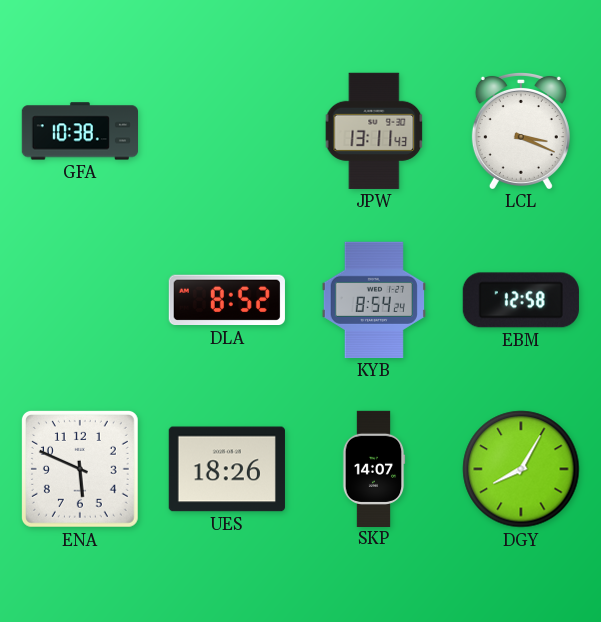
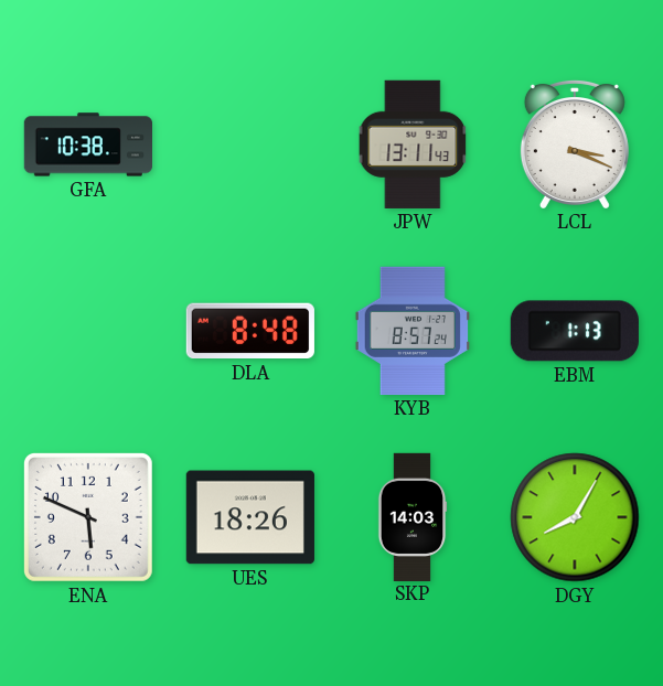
DLA: 8:52 -> 8:48 (250, 331)
KYB: 8:54 -> 8:57 (413, 331)
EBM: 12:58 -> 1:13 (575, 331)
SKP: 14:07 -> 14:03 (413, 516)
